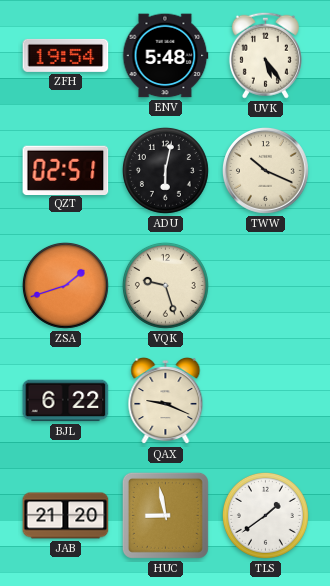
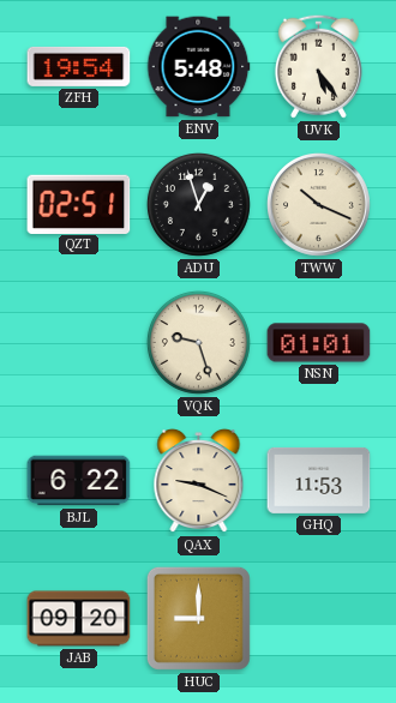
ADU: 6:02 -> 12:57 (198, 204)
ZSA: 1:42 -> none (65, 285)
NSN: none -> 01:01 (319, 343)
GHQ: none -> 11:53 (319, 480)
JAB: 21:20 -> 09:20 (79, 619)
HUC: 8:58 -> 9:00 (198, 618)
TLS: 1:39 -> none (265, 515)
